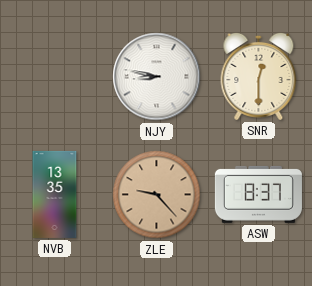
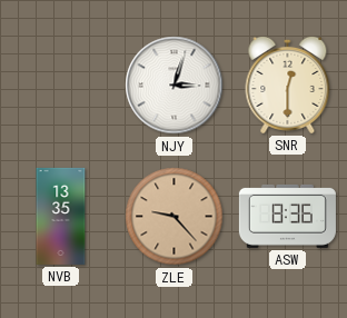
NJY: 8:47 -> 3:03 (175, 86)
ASW: 8:37 -> 8:36 (287, 216)
